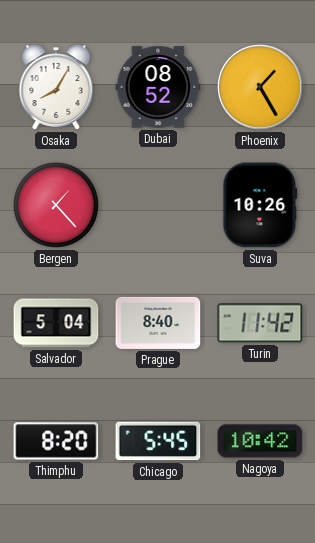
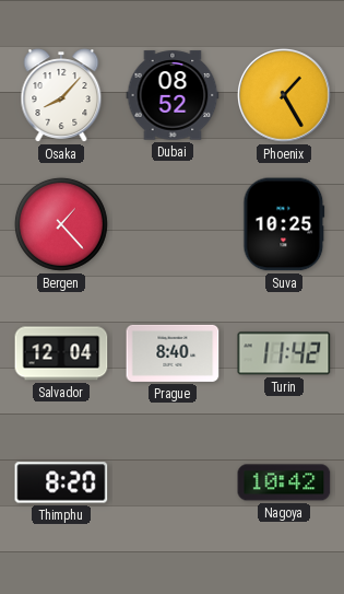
Osaka: 8:05 -> 8:07 (61, 95)
Suva: 10:26 -> 10:25 (284, 224)
Salvador: 5:04 -> 12:04 (61, 353)
Chicago: 5:45 -> none (158, 441)
